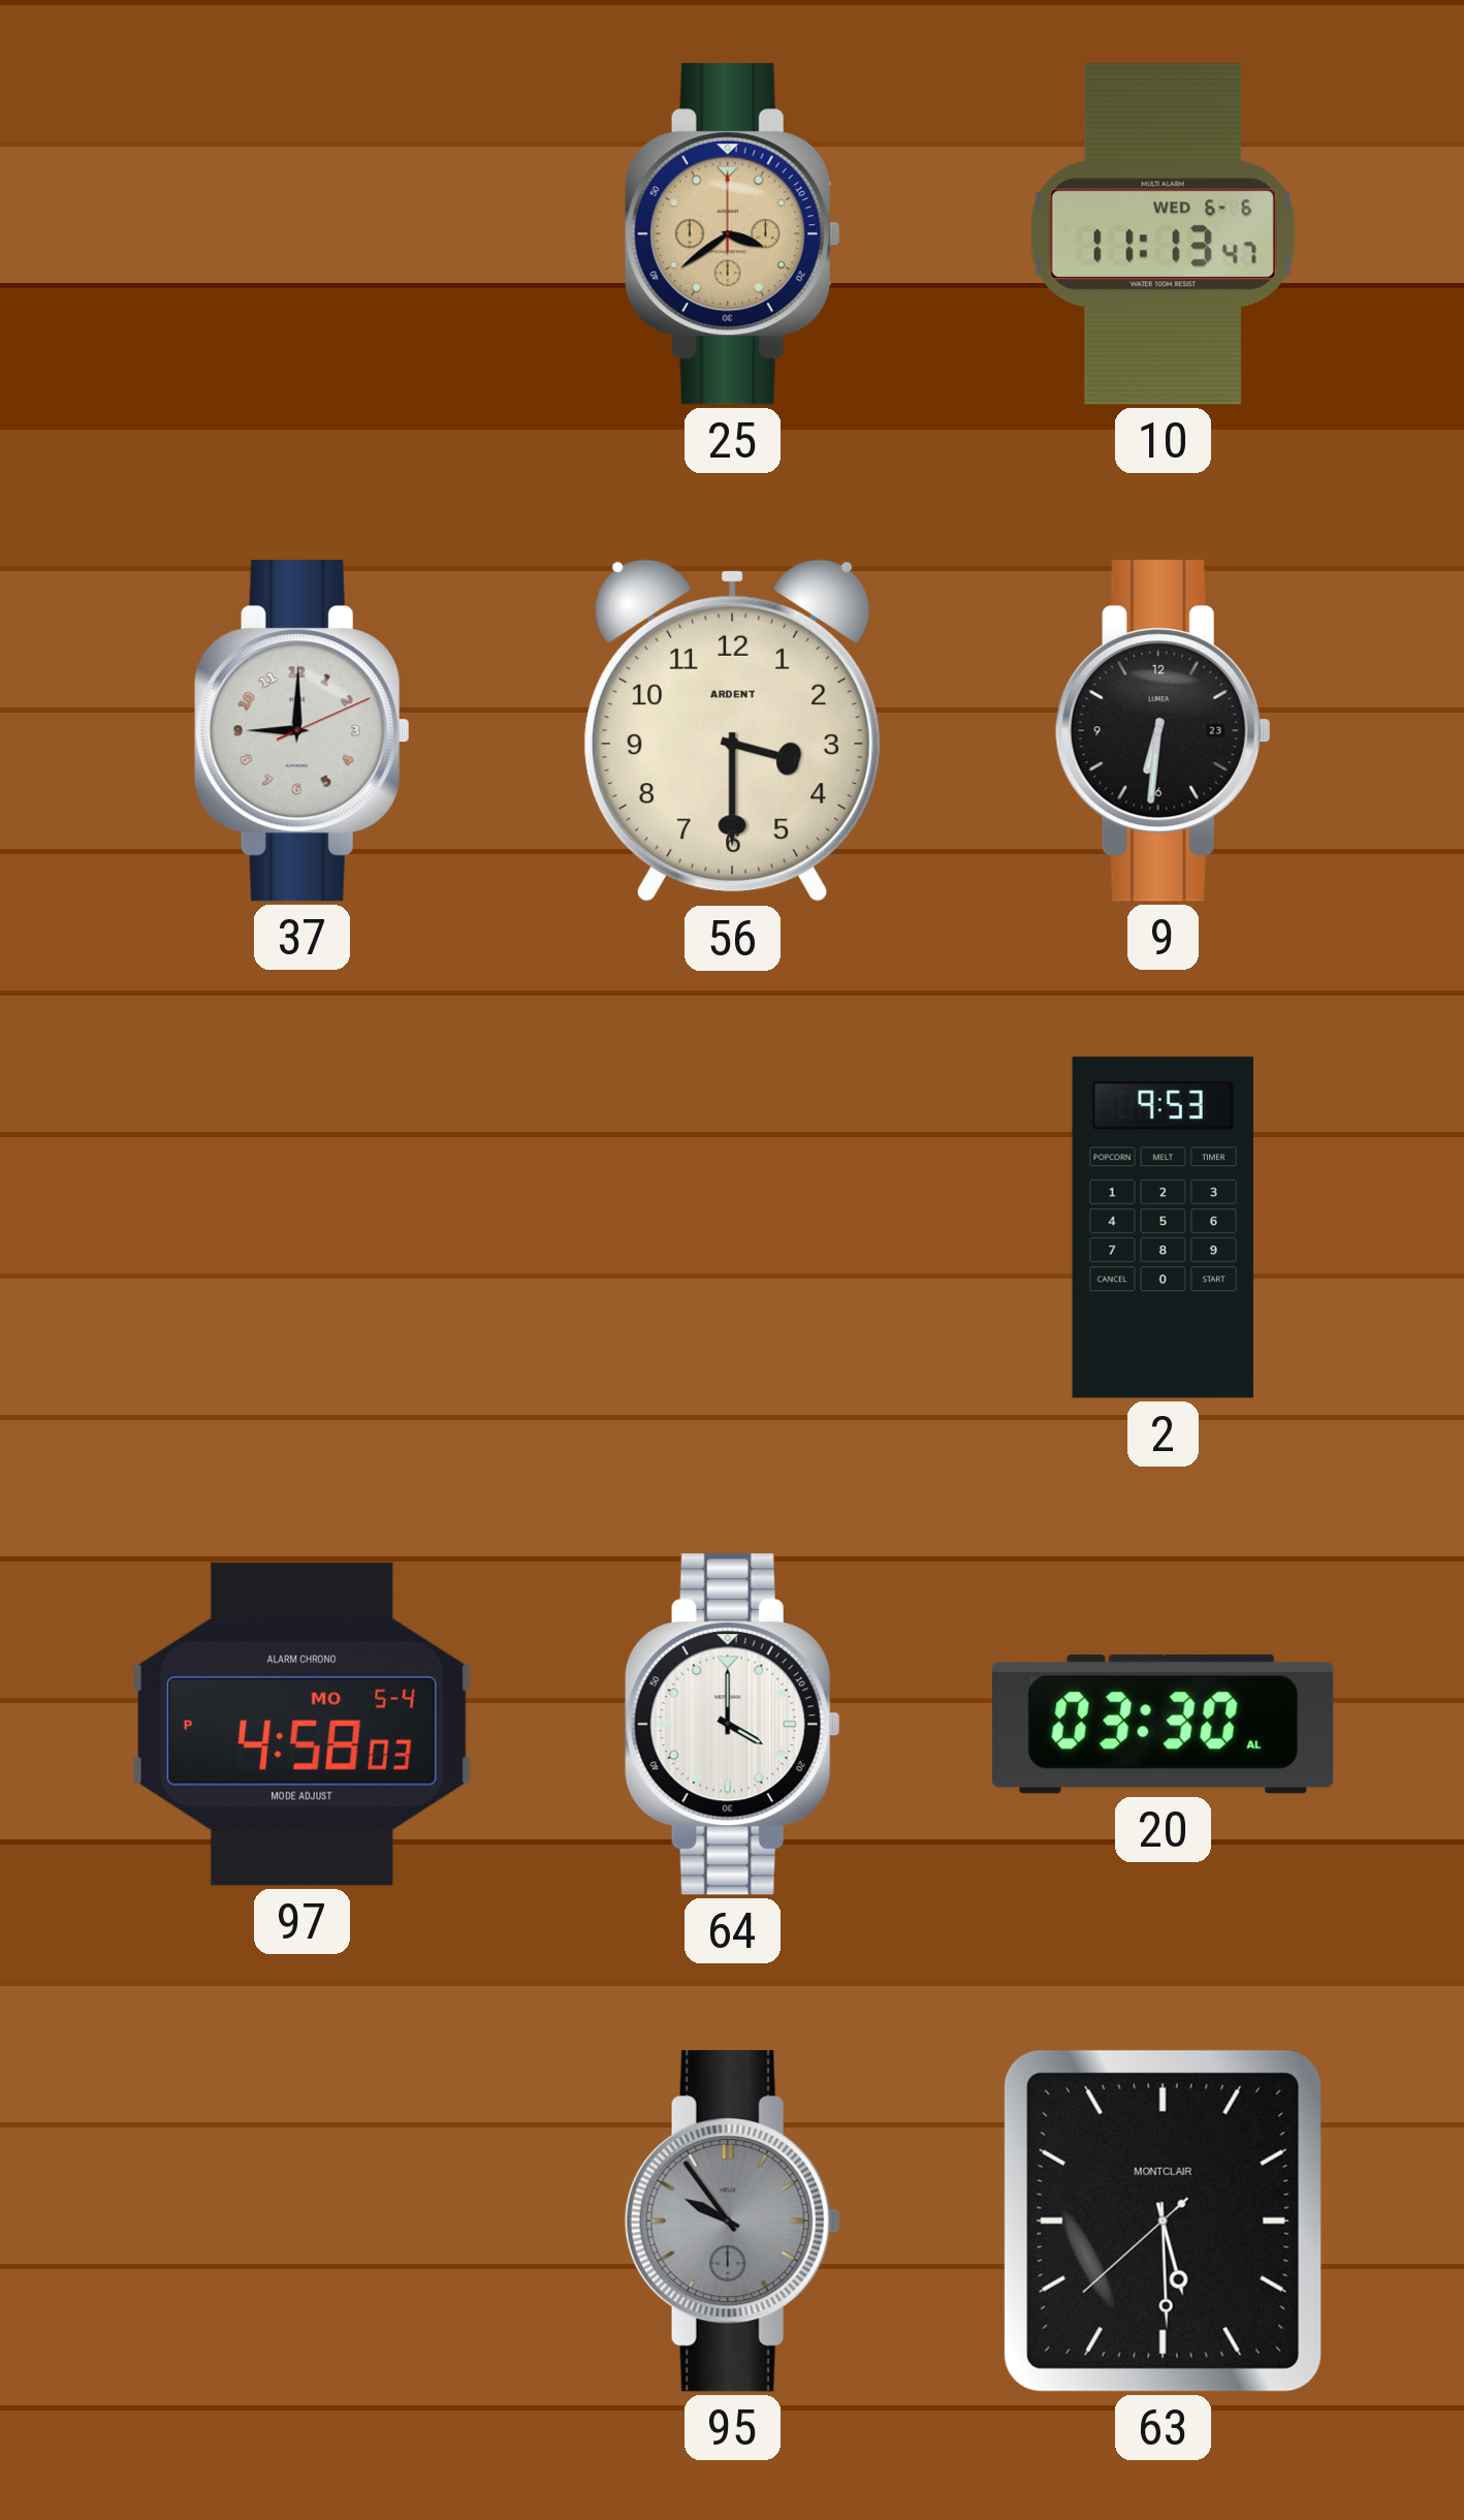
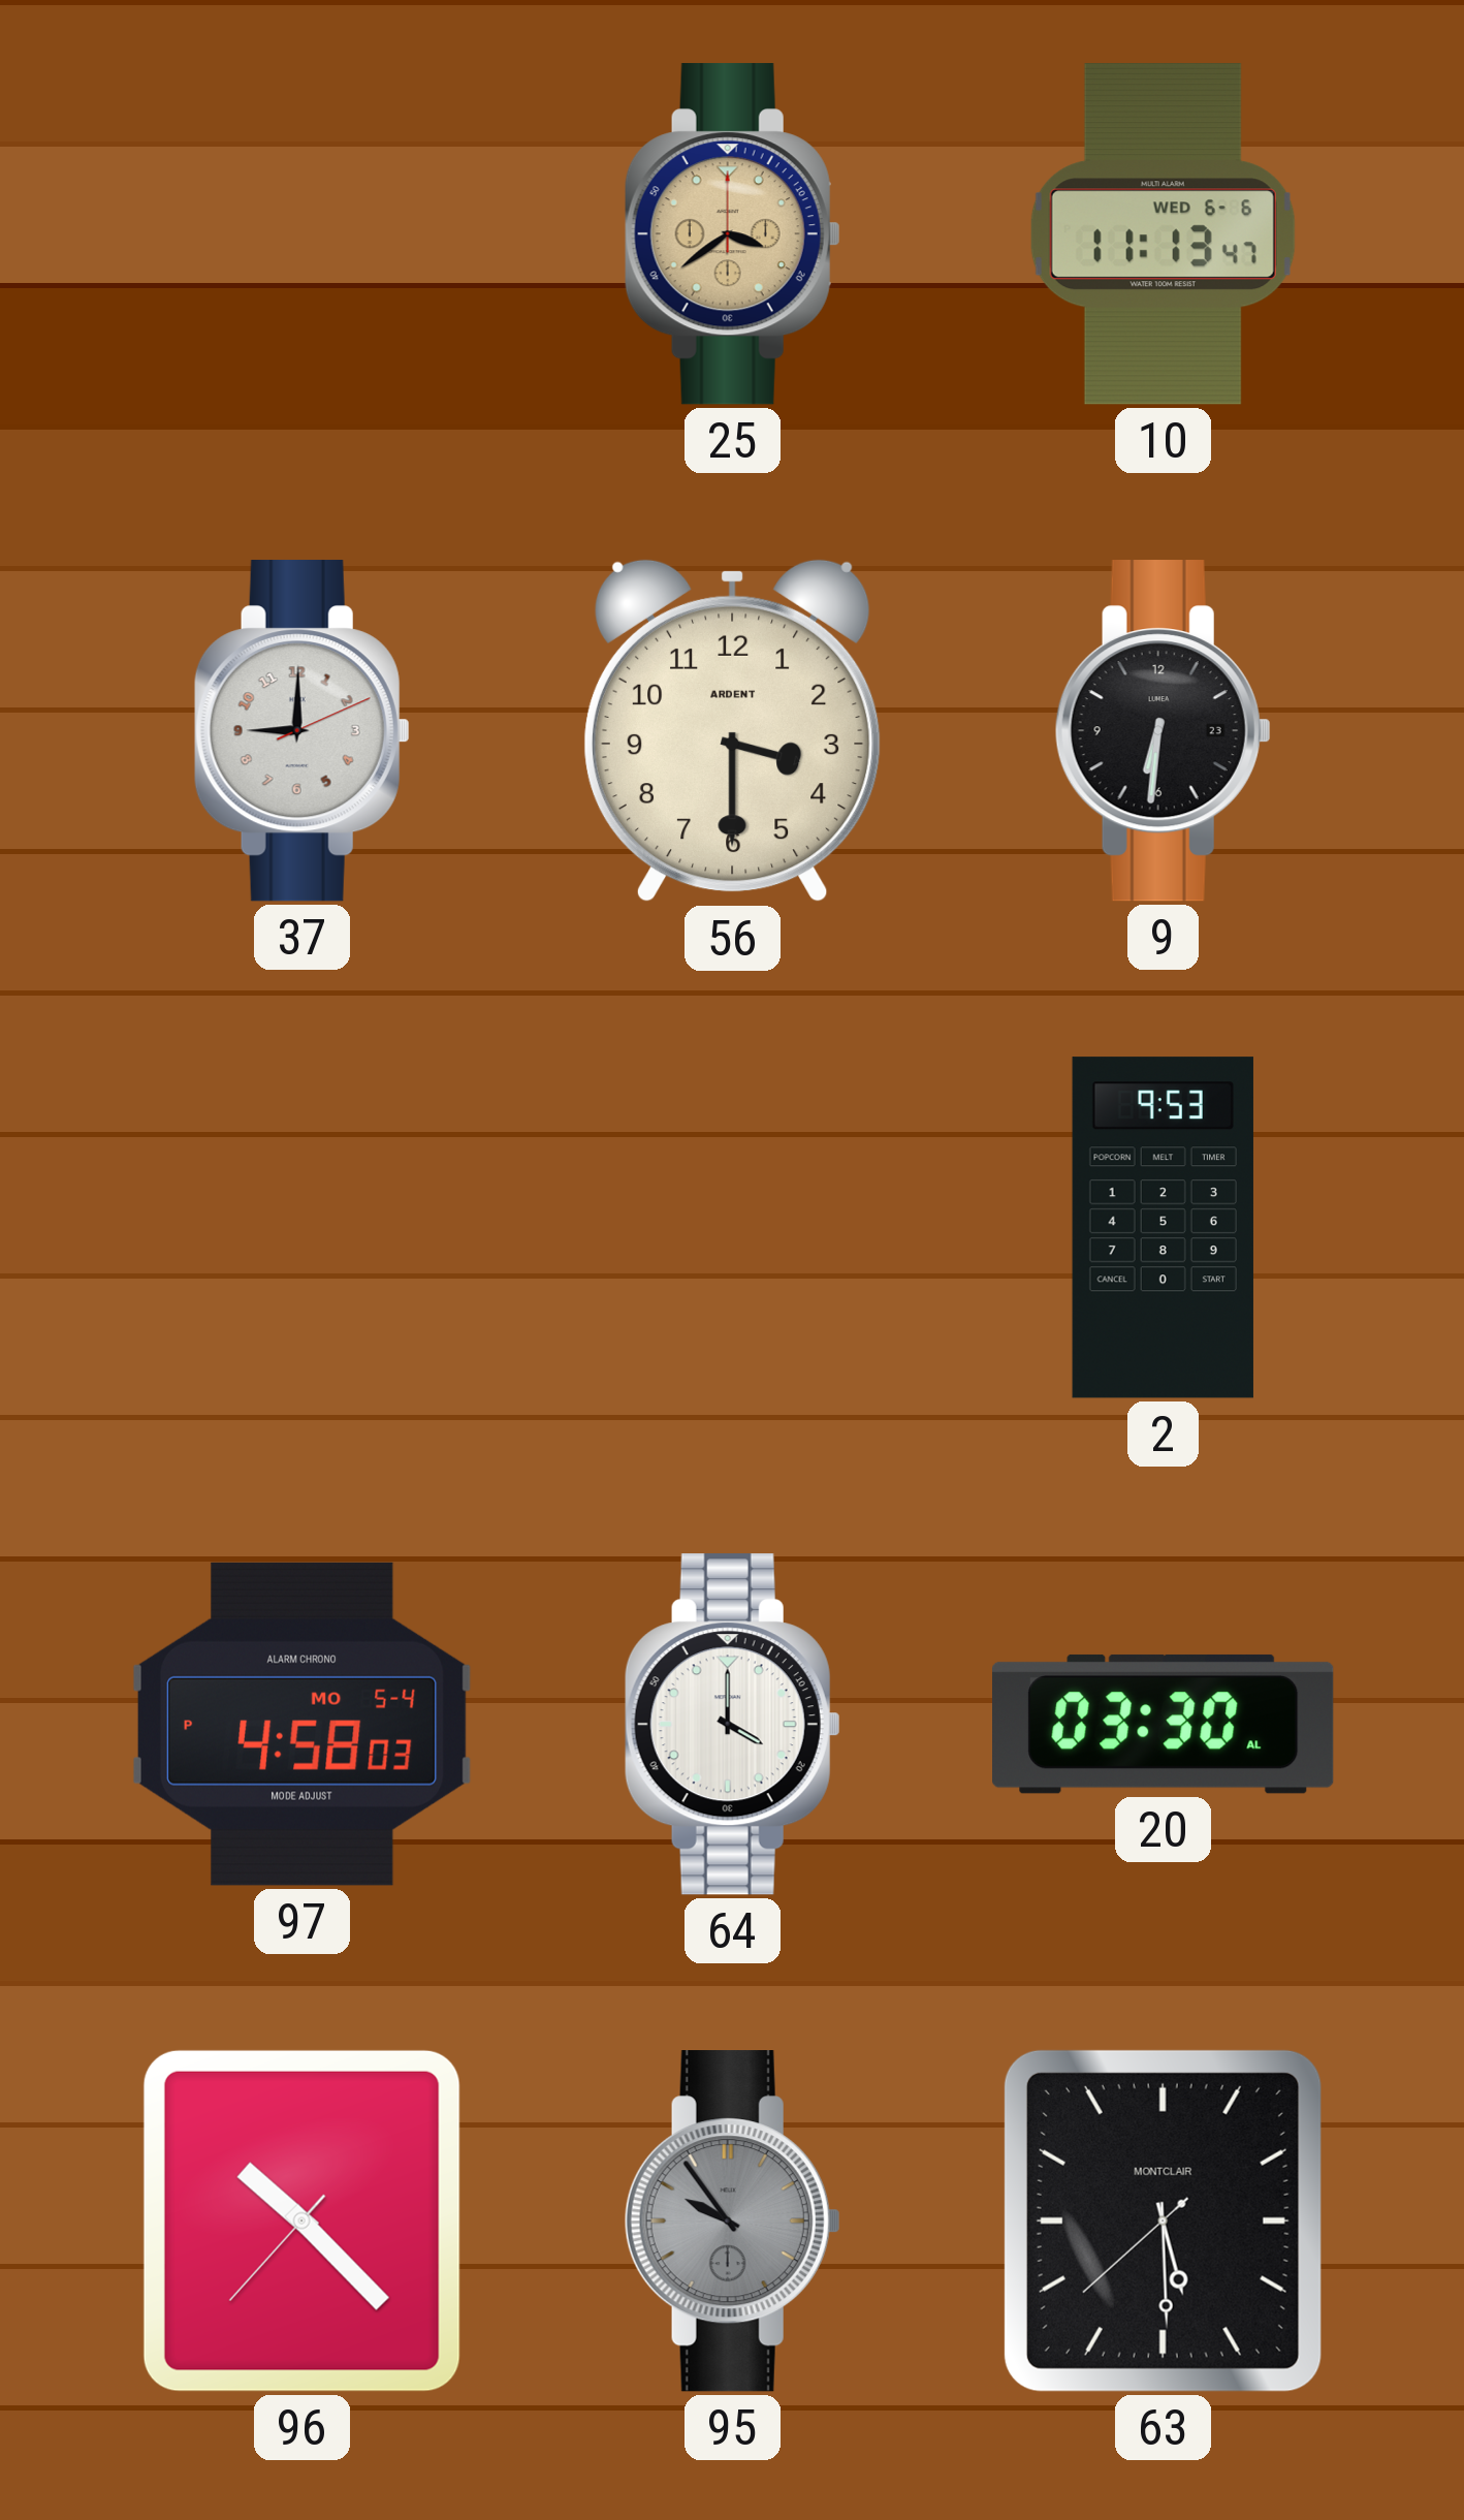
96: none -> 10:22 (301, 2220)
